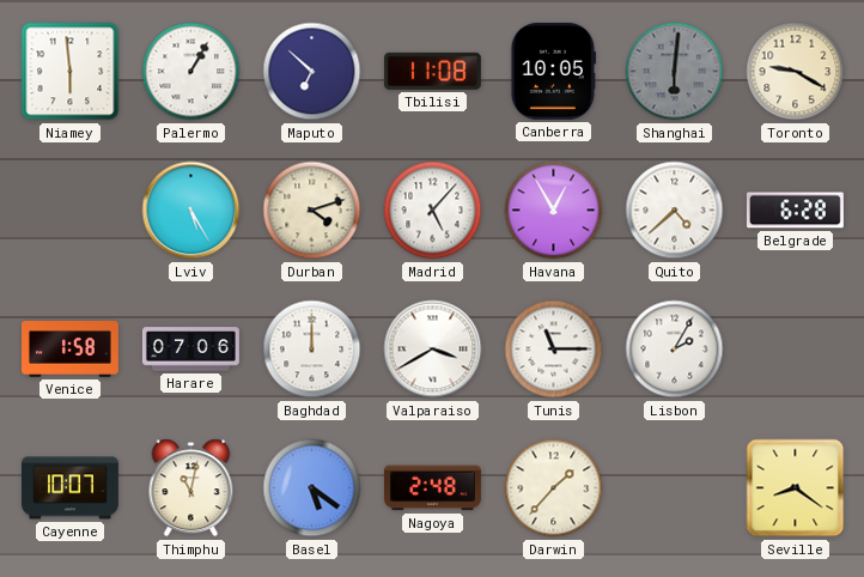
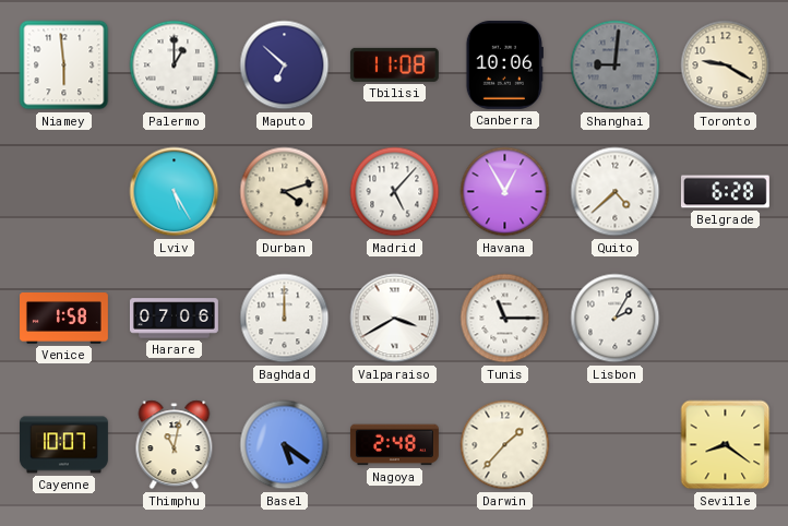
Palermo: 1:05 -> 1:00 (175, 65)
Canberra: 10:05 -> 10:06 (504, 64)
Shanghai: 6:01 -> 9:01 (616, 65)
